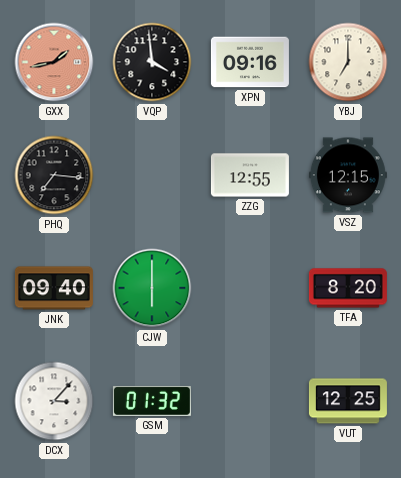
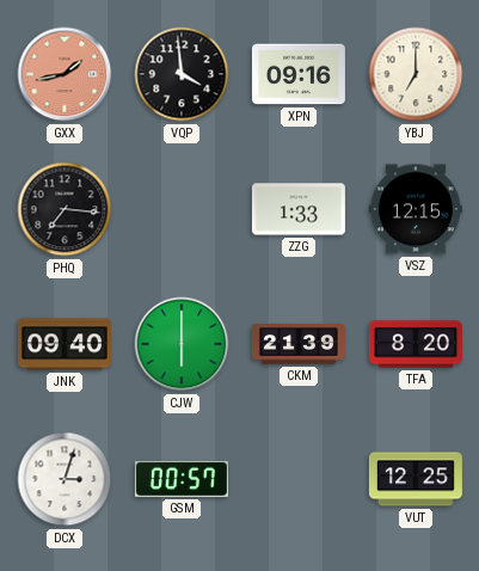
ZZG: 12:55 -> 1:33 (299, 209)
CKM: none -> 21:39 (299, 344)
DCX: 3:07 -> 3:03 (65, 479)
GSM: 01:32 -> 00:57 (182, 479)
